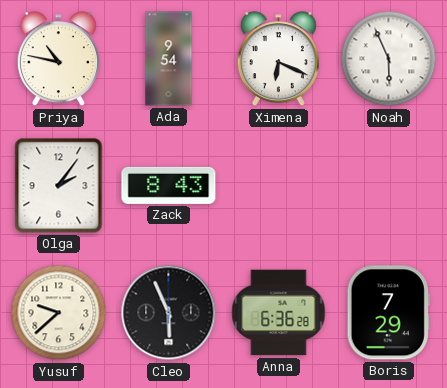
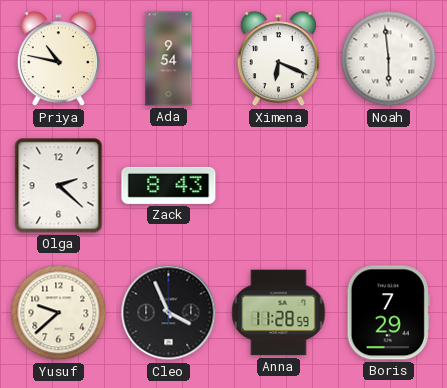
Noah: 5:56 -> 5:59 (389, 59)
Olga: 2:06 -> 2:22 (59, 186)
Cleo: 5:56 -> 3:56 (169, 313)
Anna: 6:36 -> 11:28 (279, 313)
